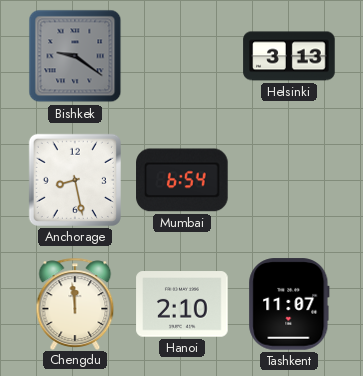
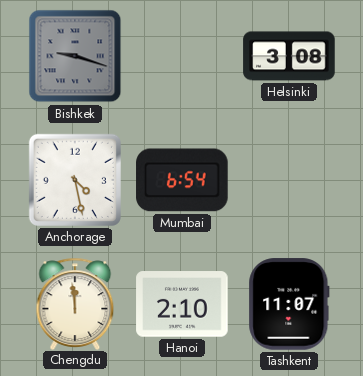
Bishkek: 9:21 -> 9:18 (75, 56)
Helsinki: 3:13 -> 3:08 (289, 56)
Anchorage: 8:28 -> 4:28 (75, 180)
